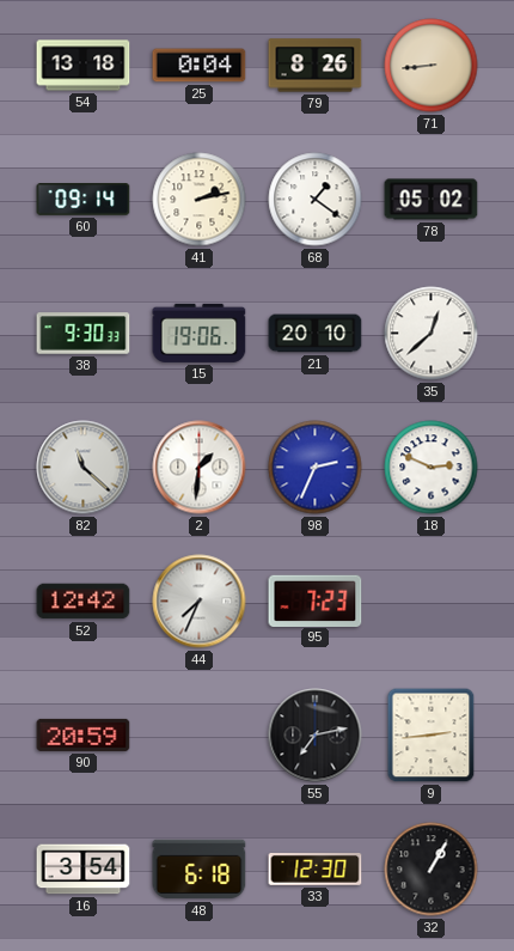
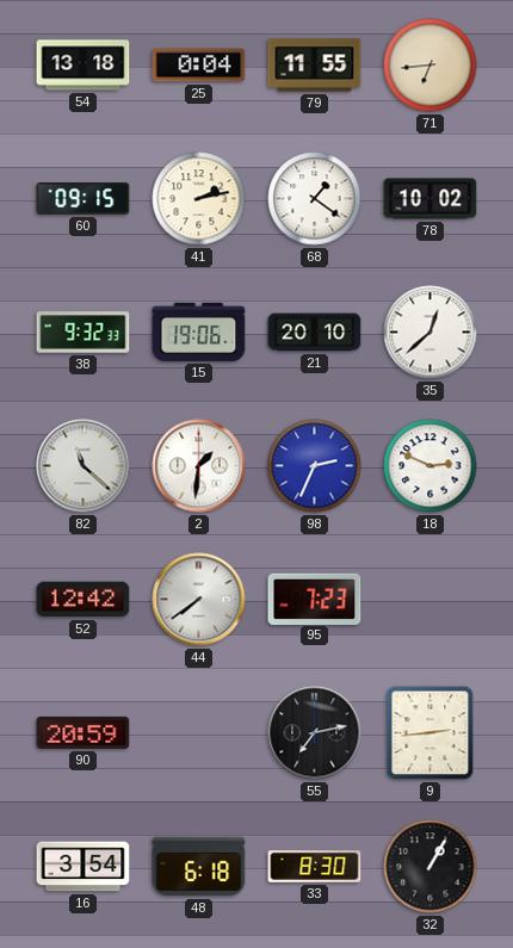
79: 8:26 -> 11:55 (315, 66)
71: 8:44 -> 6:44 (431, 66)
60: 09:14 -> 09:15 (84, 199)
78: 05:02 -> 10:02 (431, 199)
38: 9:30 -> 9:32 (84, 333)
44: 7:34 -> 7:39 (199, 600)
33: 12:30 -> 8:30 (315, 867)
